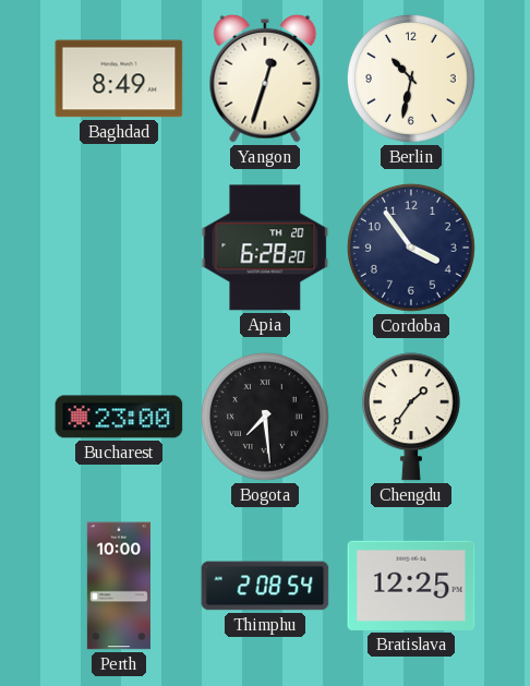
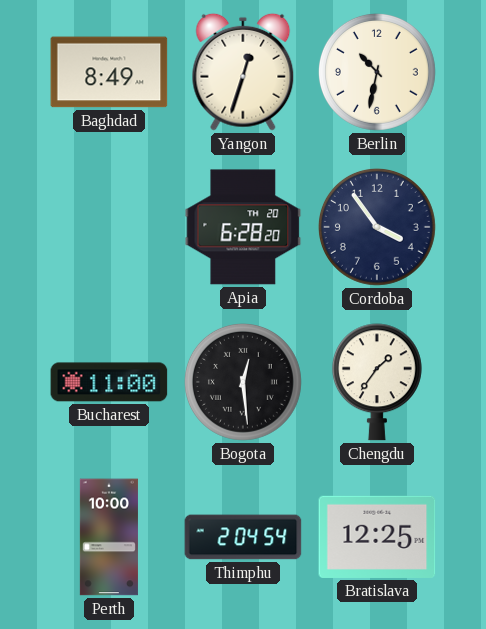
Bucharest: 23:00 -> 11:00 (109, 382)
Bogota: 7:29 -> 12:29 (243, 382)
Thimphu: 2:08 -> 2:04 (243, 537)
